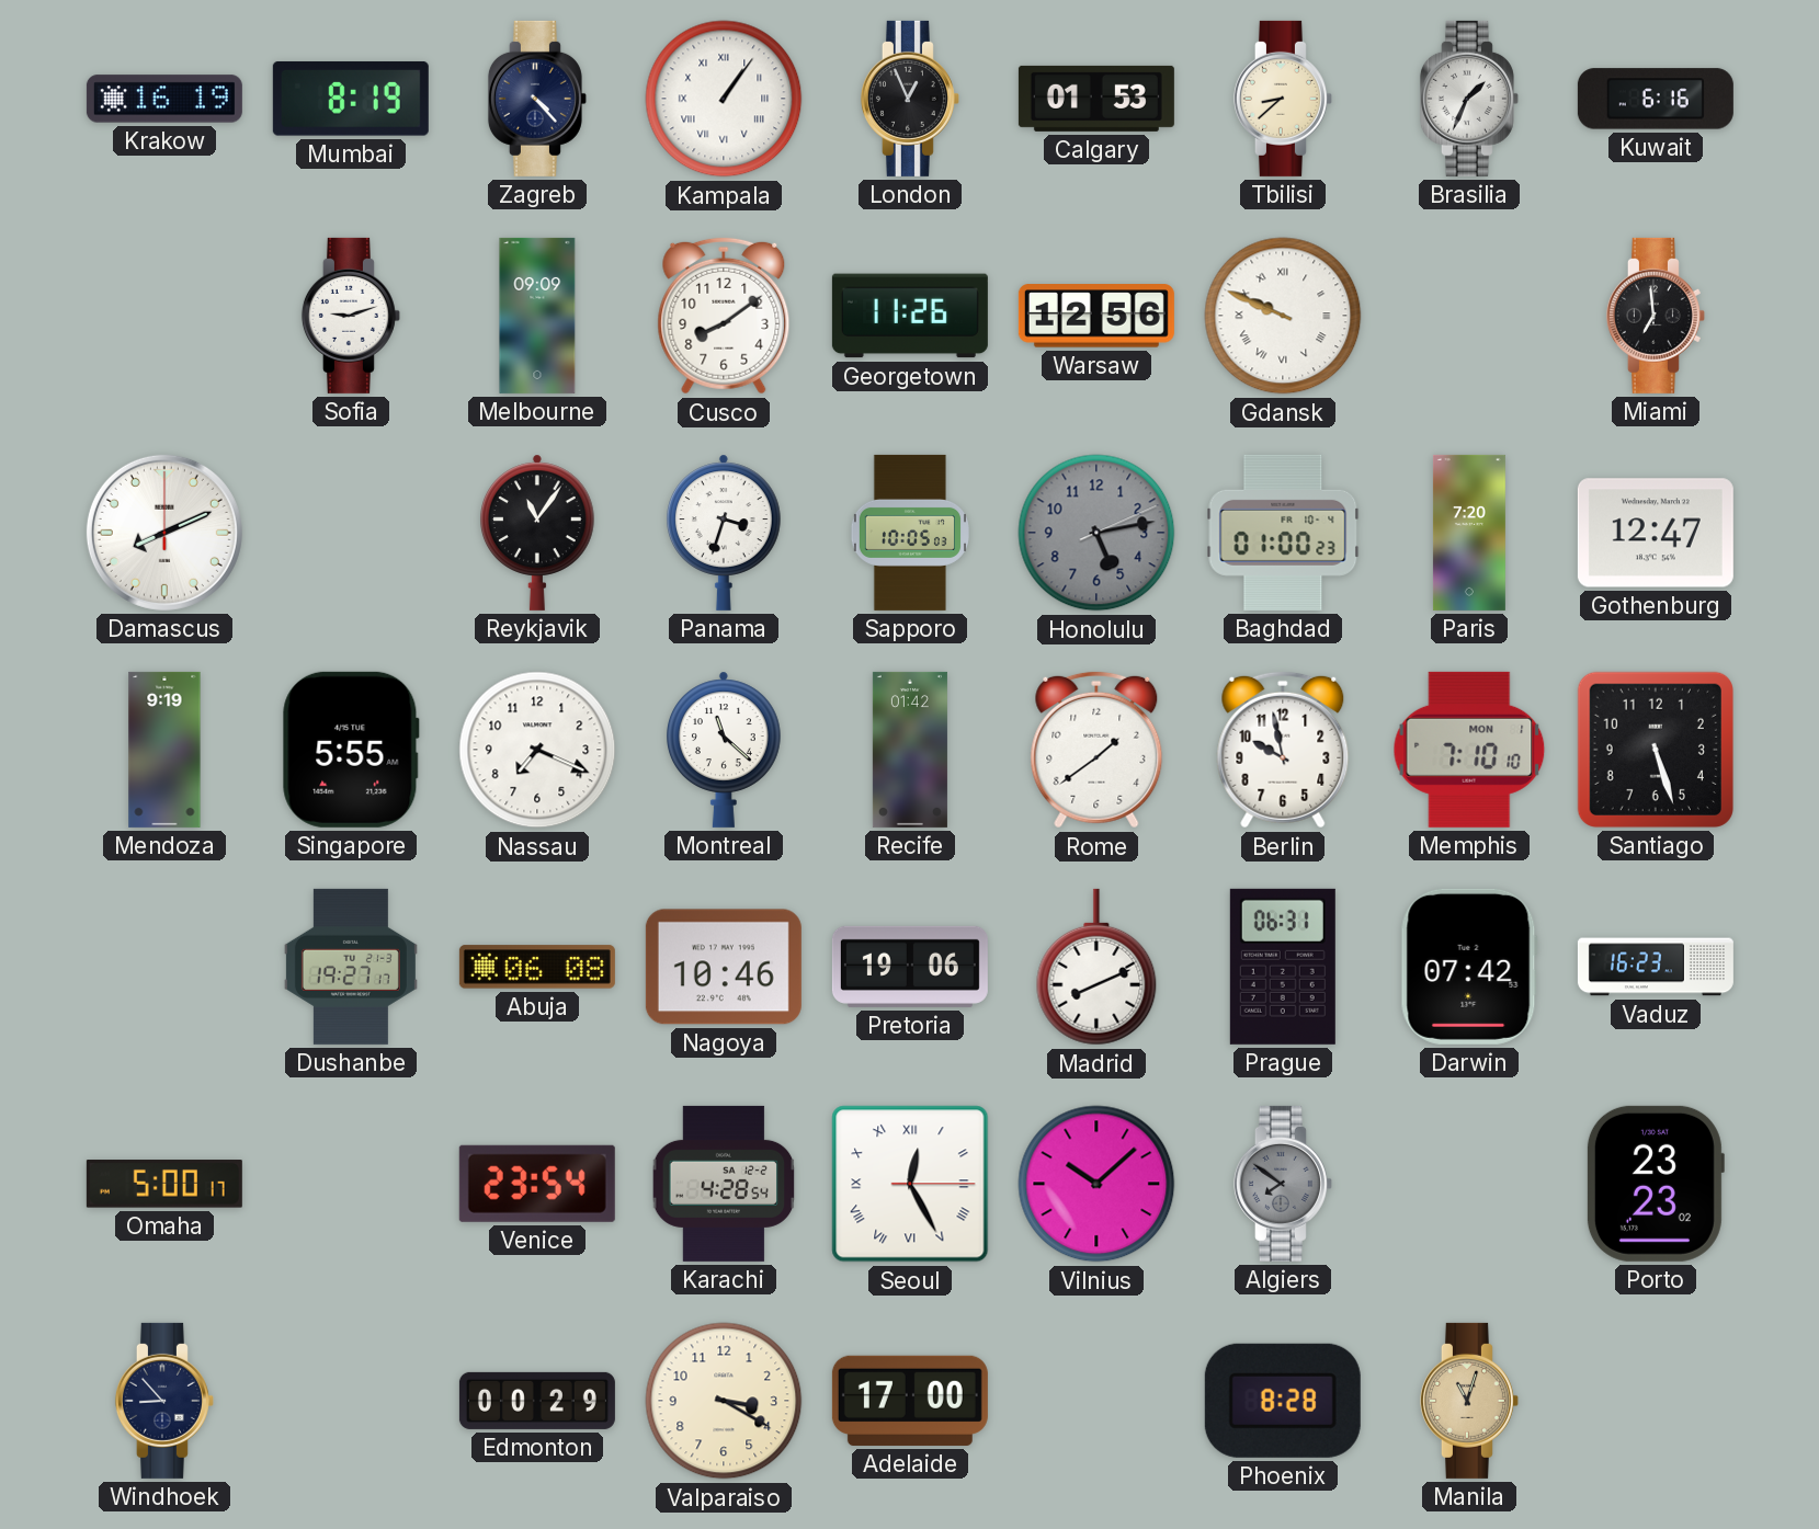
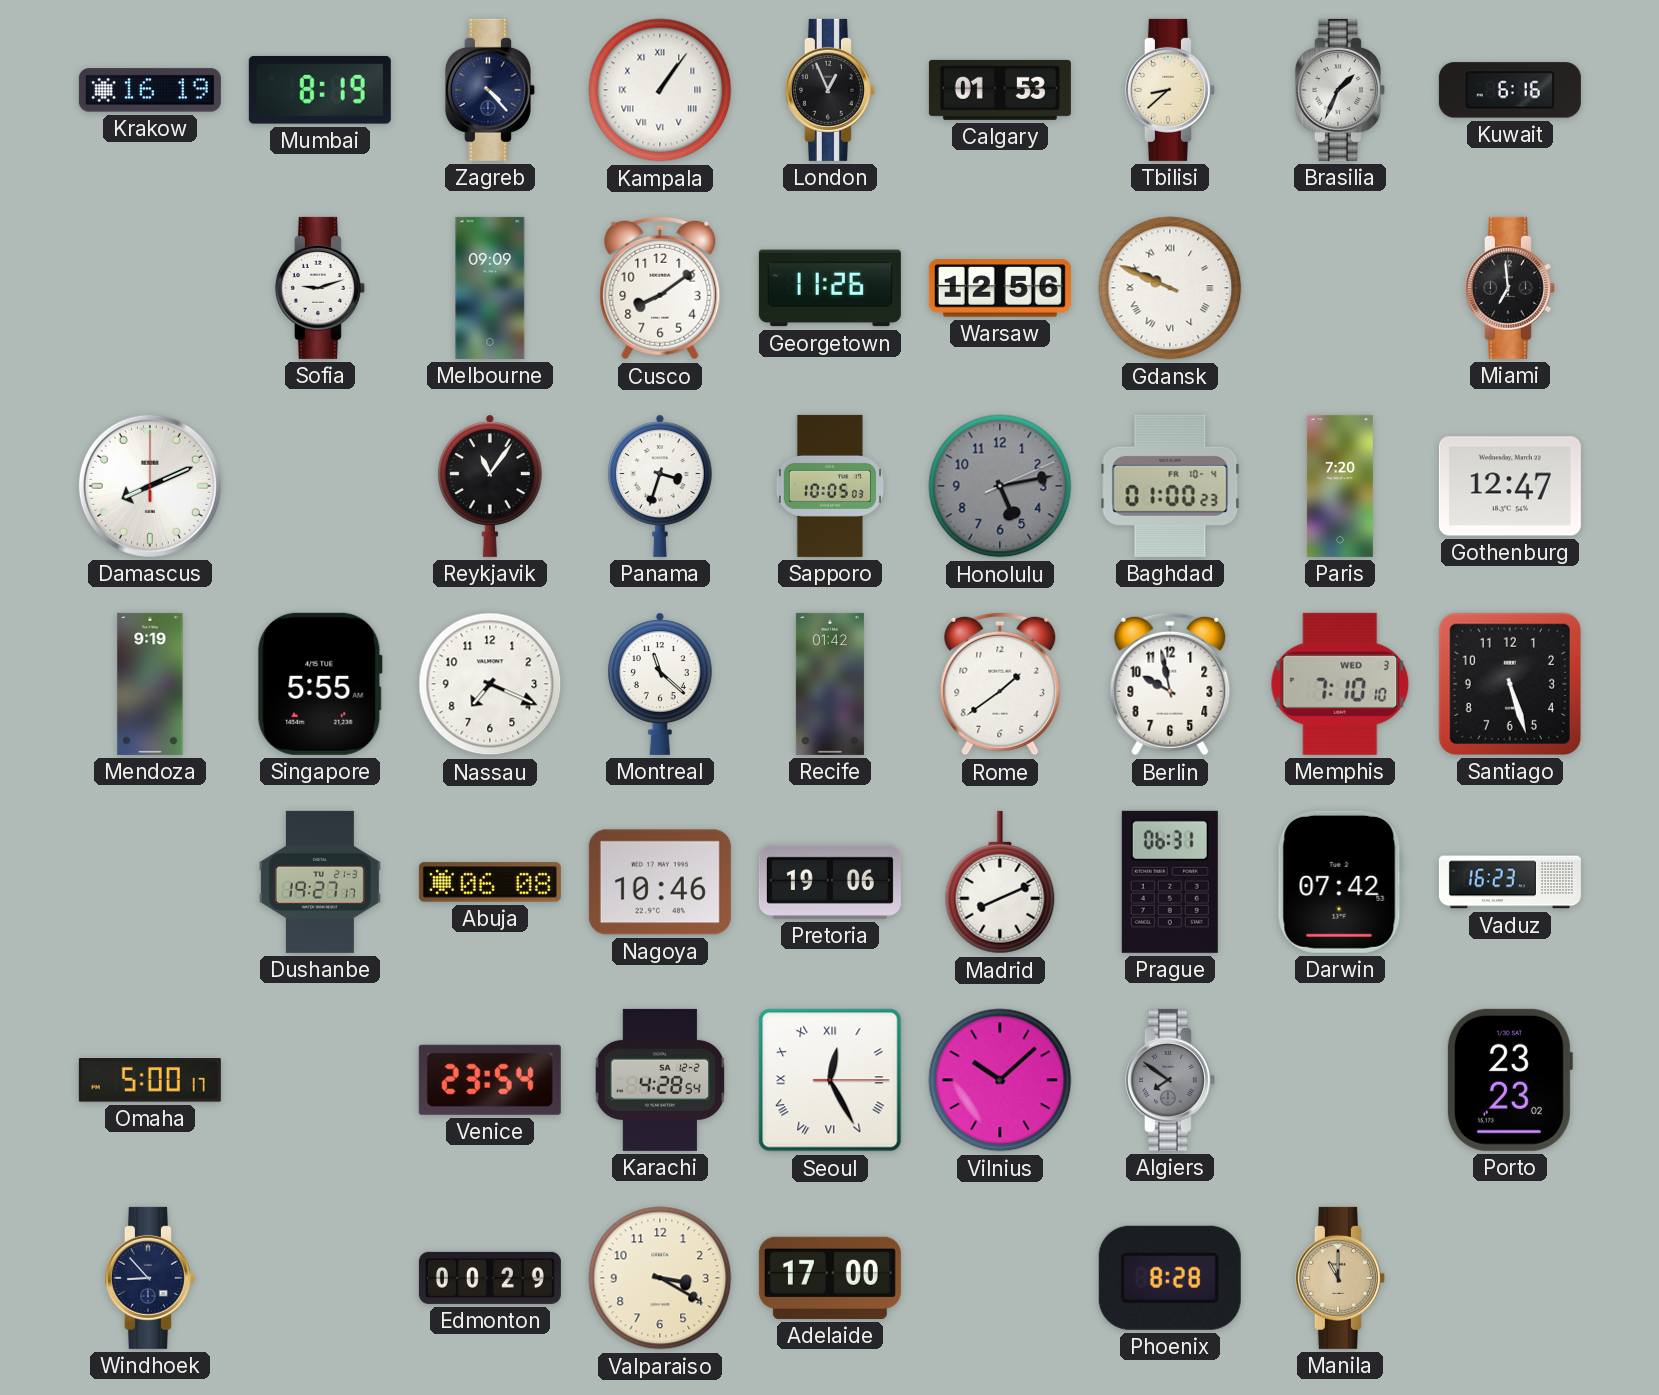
Memphis date: MON 1 -> WED 3 (1340, 684)
Manila: 11:03 -> 11:00 (1340, 1278)
